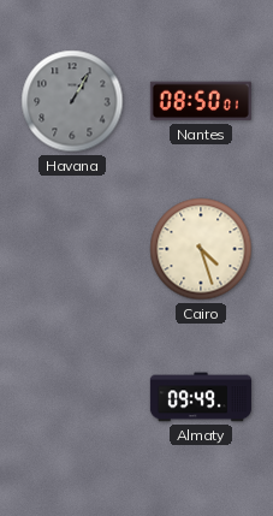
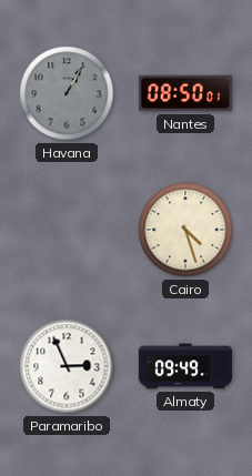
Paramaribo: none -> 2:56 (67, 366)
